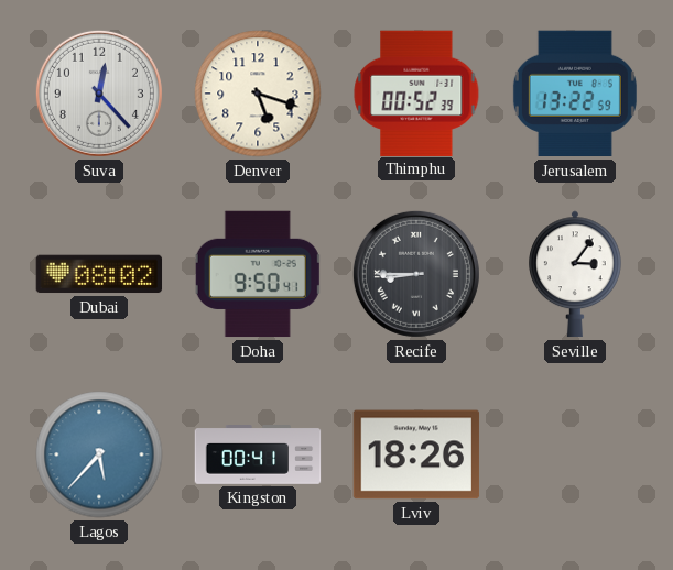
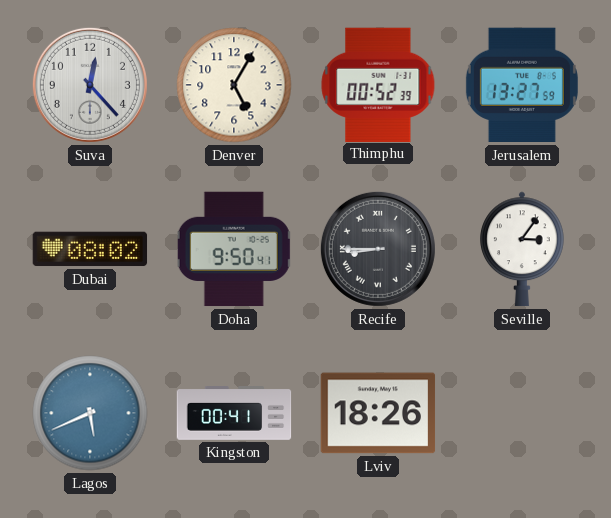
Denver: 5:18 -> 5:05 (234, 85)
Jerusalem: 13:22 -> 13:27 (522, 85)
Lagos: 5:37 -> 5:41 (90, 413)
